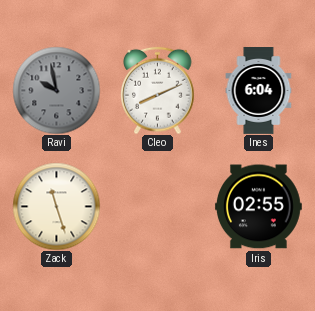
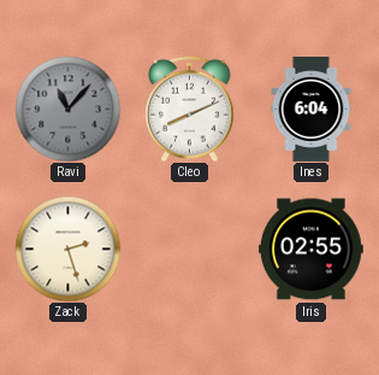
Ravi: 9:58 -> 11:07 (67, 109)
Zack: 11:27 -> 2:27 (67, 248)
